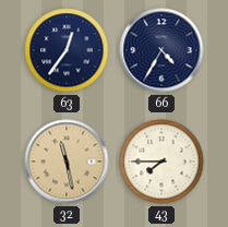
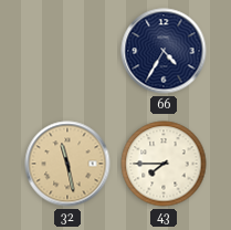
63: 12:36 -> none (67, 50)
